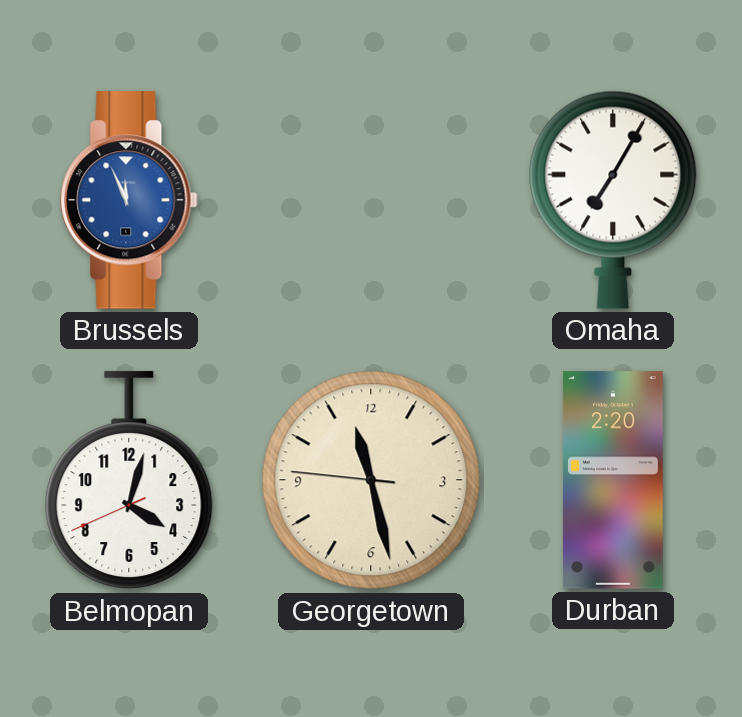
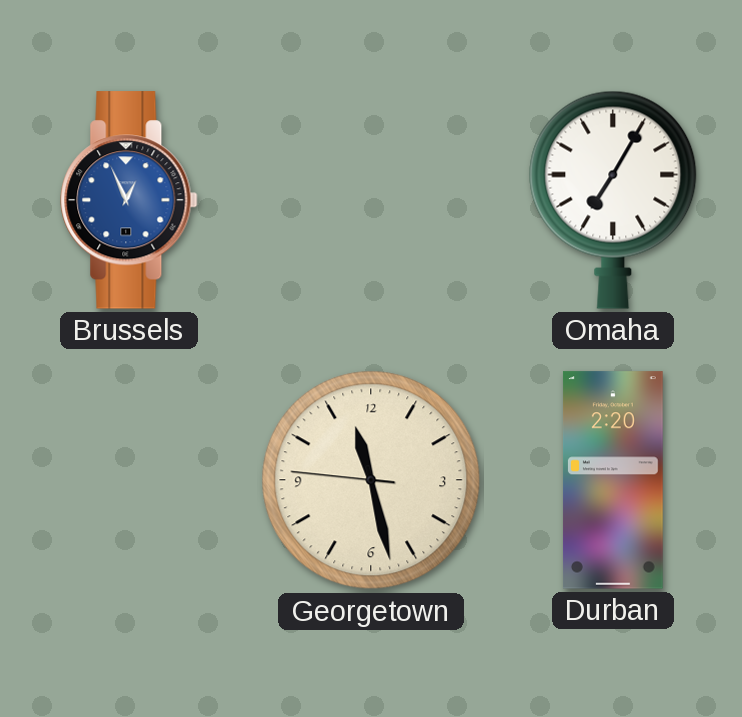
Brussels: 11:56 -> 12:56 (129, 200)
Belmopan: 4:02 -> none (129, 481)
